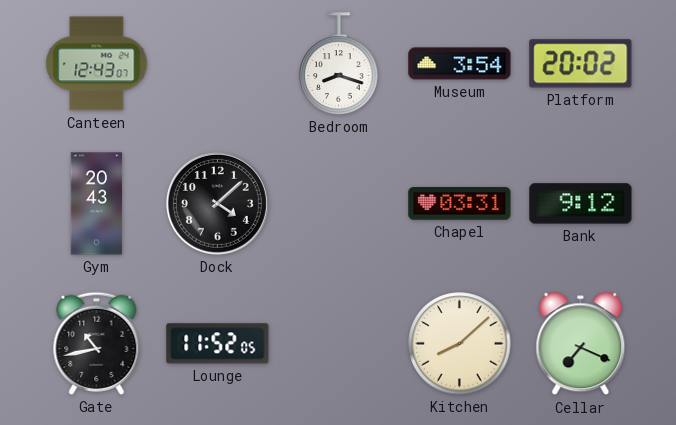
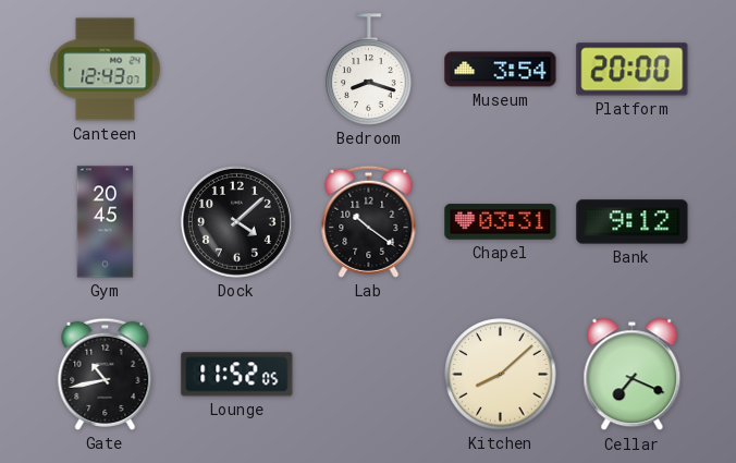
Platform: 20:02 -> 20:00 (633, 70)
Gym: 20:43 -> 20:45 (106, 222)
Lab: none -> 10:21 (369, 221)
